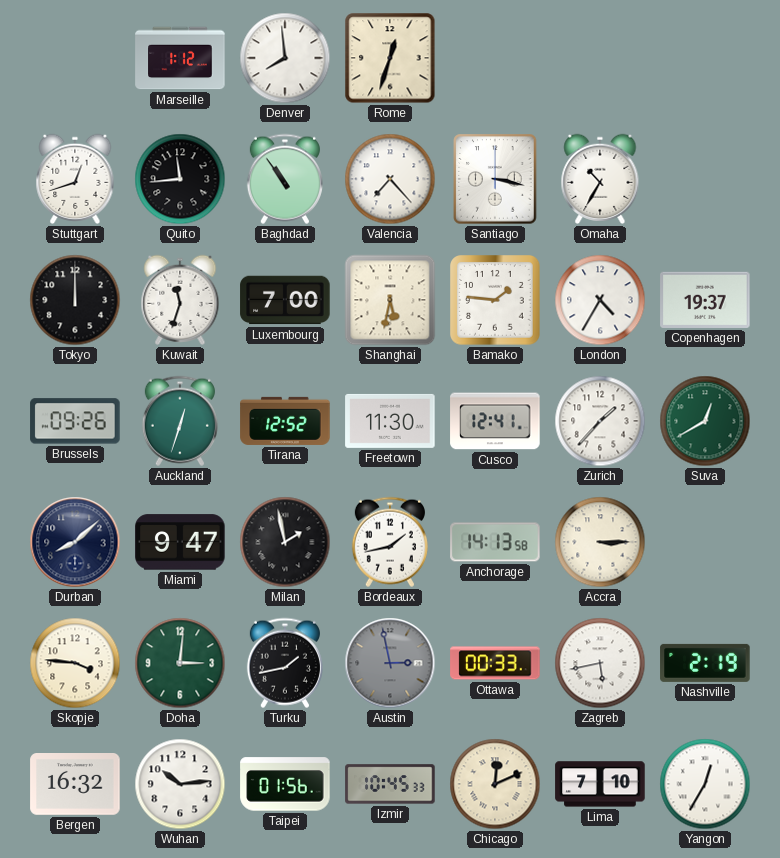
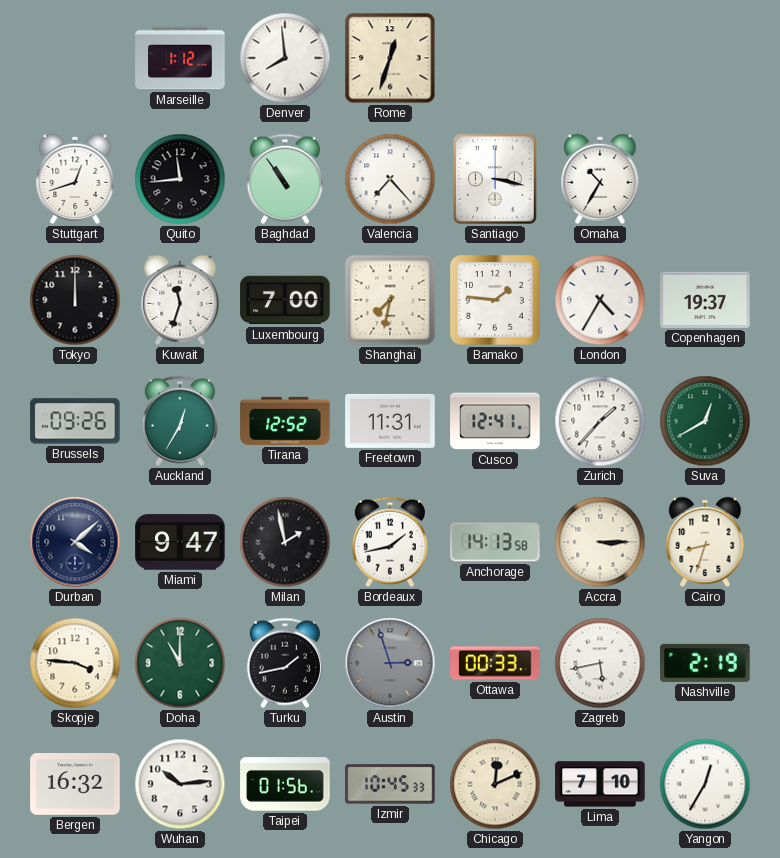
Shanghai: 5:32 -> 7:32 (390, 300)
Auckland: 12:33 -> 12:35 (180, 421)
Freetown: 11:30 -> 11:31 (390, 421)
Durban: 8:08 -> 4:08 (75, 542)
Cairo: none -> 8:33 (705, 542)
Doha: 3:01 -> 11:00 (180, 663)
Austin: 2:58 -> 2:57 (390, 663)
